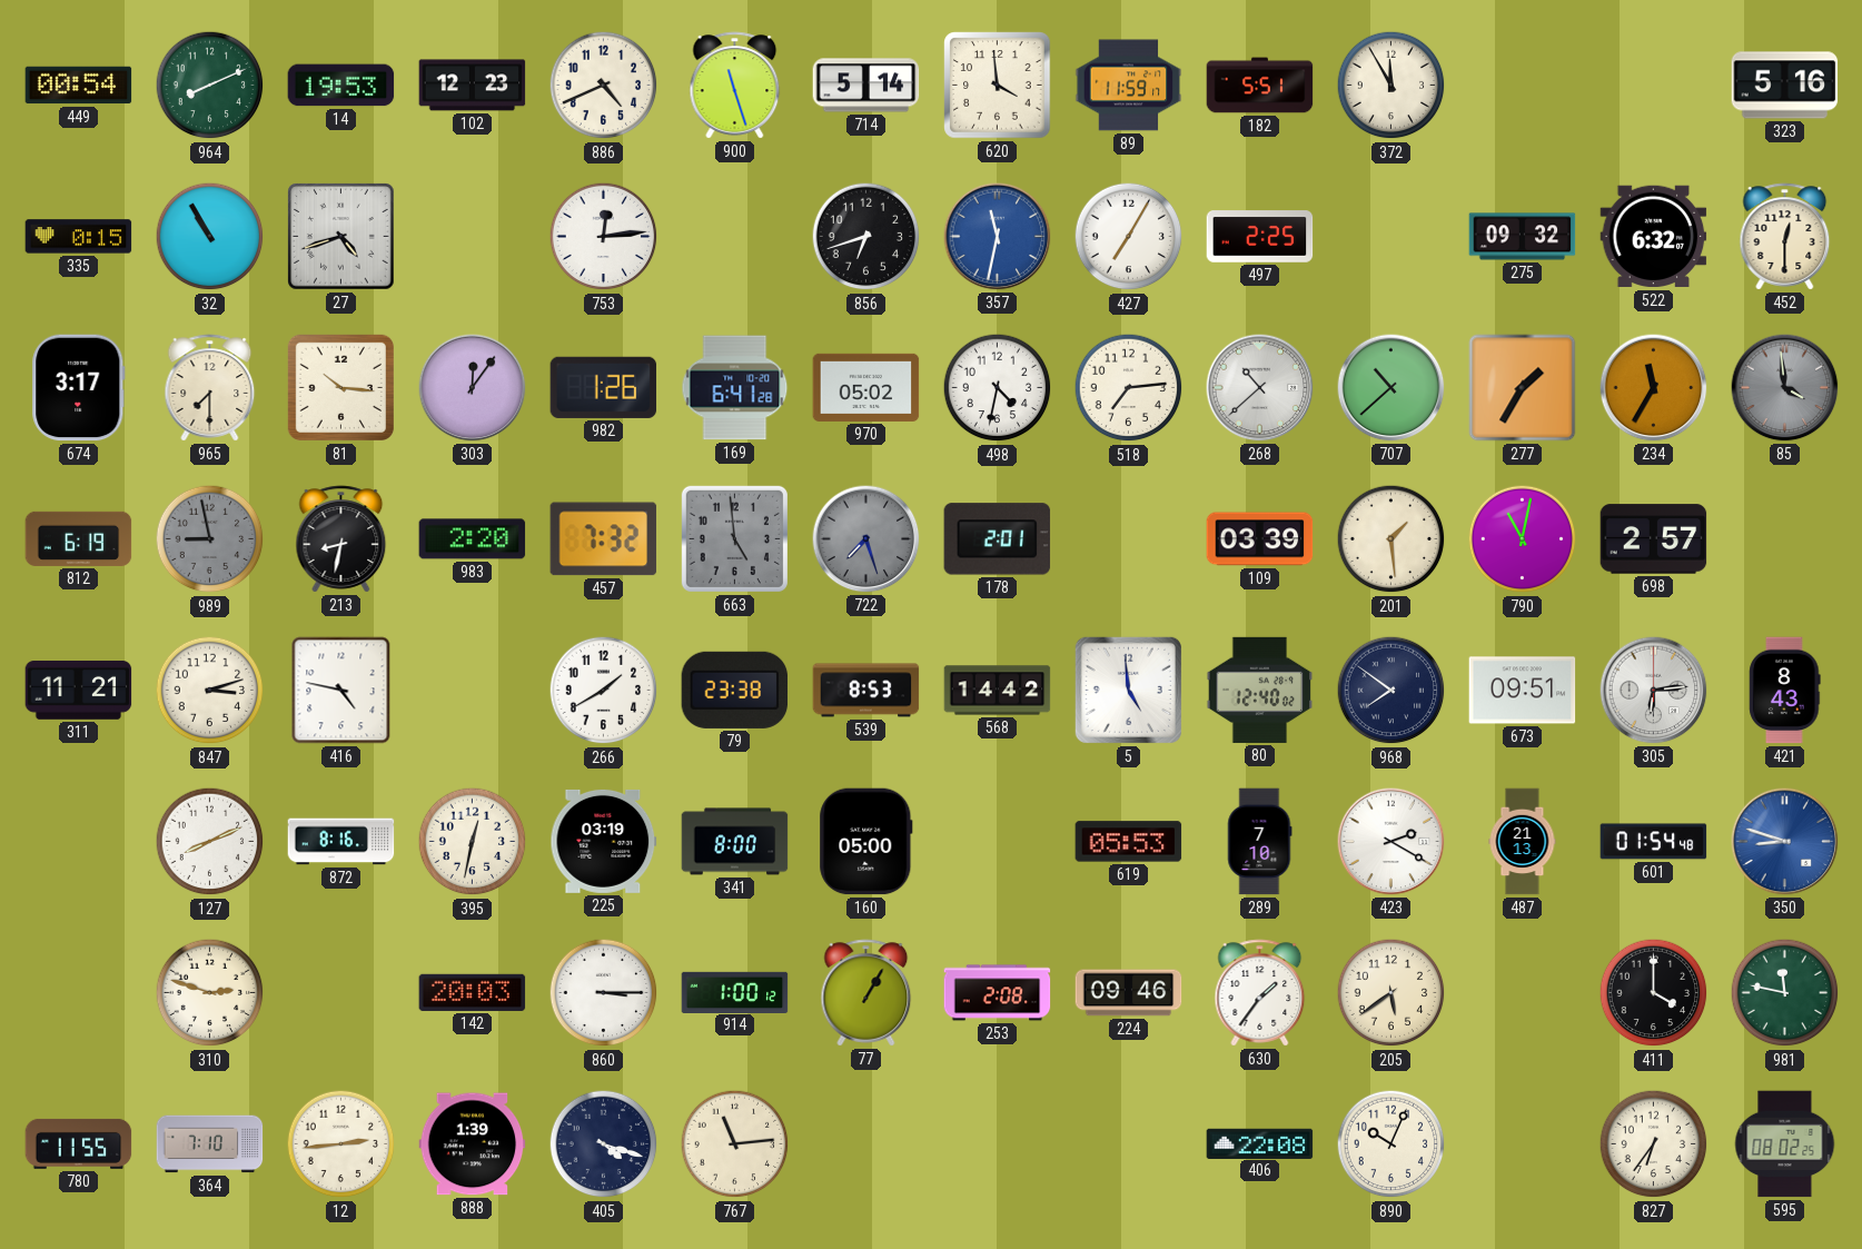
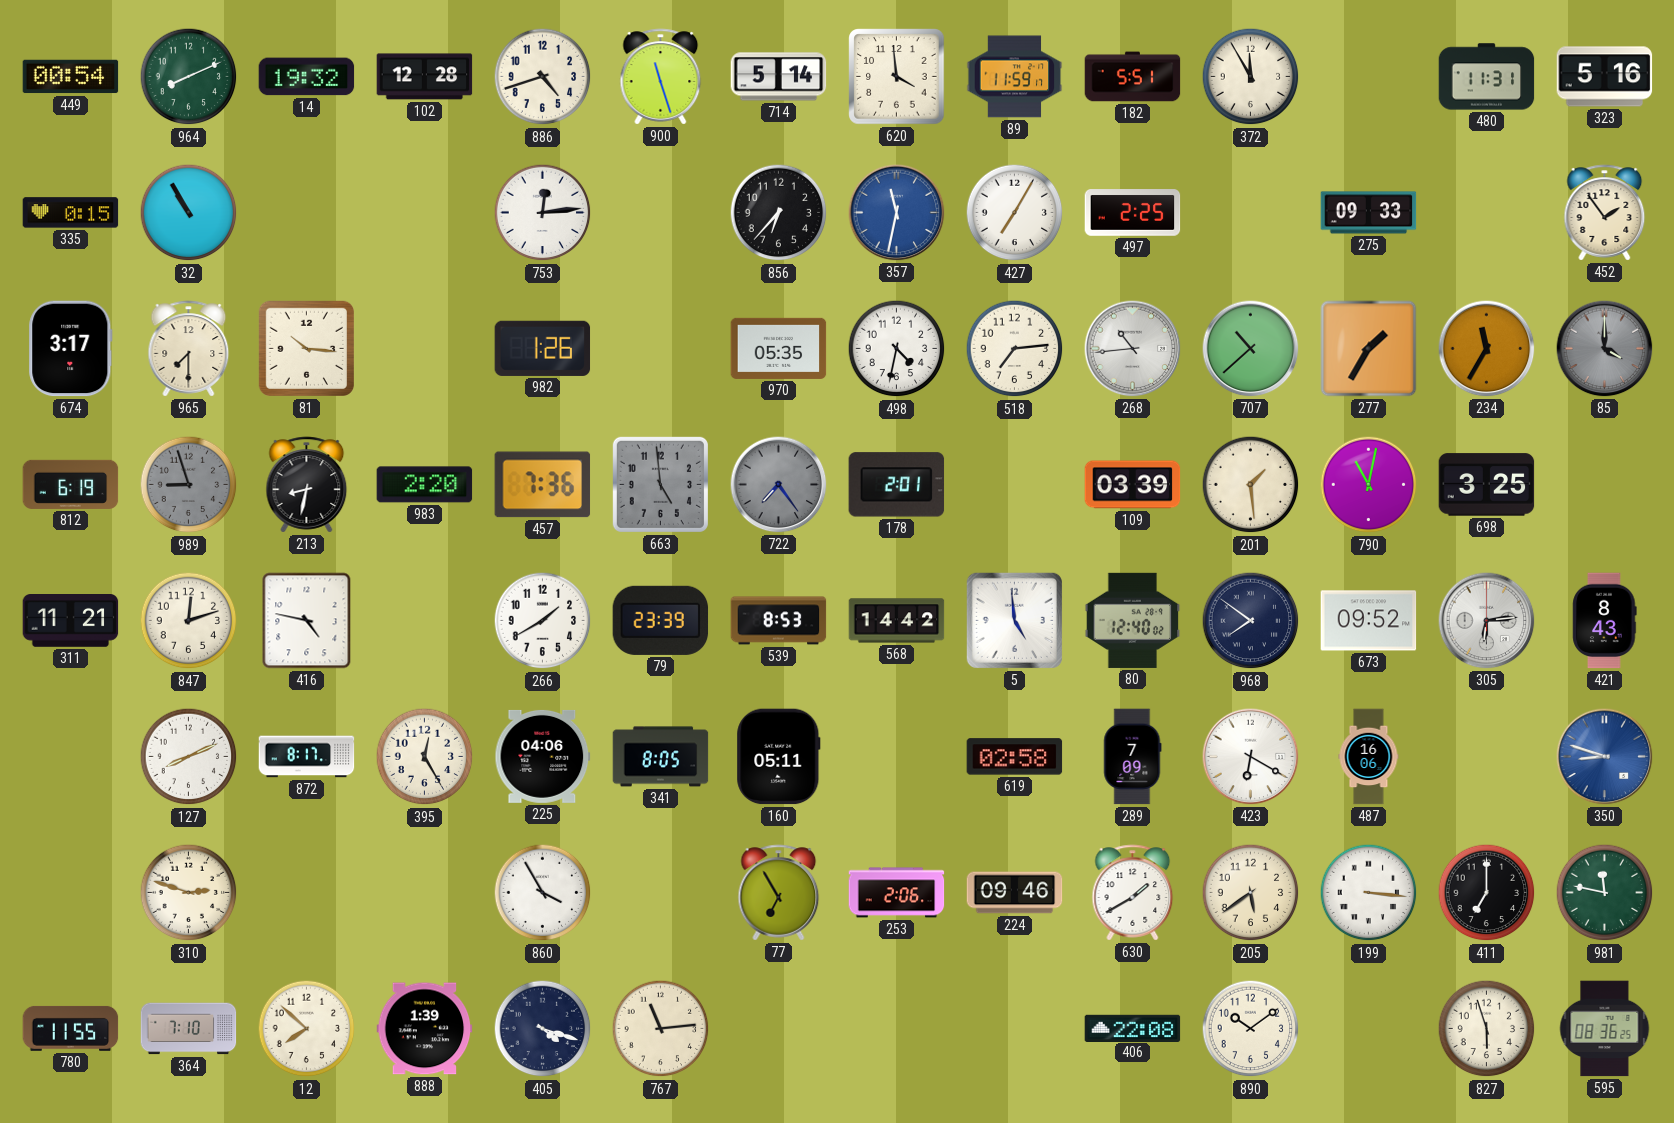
14: 19:53 -> 19:32 (307, 77)
102: 12:23 -> 12:28 (425, 77)
886: 4:41 -> 4:42 (543, 77)
480: none -> 11:31 (1487, 77)
27: 4:42 -> none (341, 237)
856: 6:42 -> 6:37 (779, 213)
275: 09:32 -> 09:33 (1369, 213)
522: 6:32 -> none (1654, 237)
452: 12:30 -> 1:54 (1605, 213)
303: 12:06 -> none (473, 388)
169: 6:41 -> none (735, 388)
970: 05:02 -> 05:35 (779, 348)
268: 10:38 -> 10:44 (1133, 349)
85: 3:59 -> 4:00 (1605, 349)
989: 8:58 -> 8:57 (189, 485)
457: 7:32 -> 7:36 (543, 485)
722: 7:27 -> 7:24 (779, 485)
698: 2:57 -> 3:25 (1487, 485)
847: 3:12 -> 12:12 (189, 621)
79: 23:38 -> 23:39 (661, 620)
673: 09:51 -> 09:52 (1369, 621)
872: 8:16 -> 8:17 (307, 757)
395: 12:32 -> 12:25 (425, 757)
225: 03:19 -> 04:06 (543, 756)
341: 8:00 -> 8:05 (661, 757)
160: 05:00 -> 05:11 (779, 757)
619: 05:53 -> 02:58 (1015, 757)
289: 7:10 -> 7:09 (1133, 757)
423: 2:20 -> 6:20 (1251, 757)
487: 21:13 -> 16:06 (1369, 757)
601: 01:54 -> none (1654, 842)
142: 20:03 -> none (473, 992)
860: 3:15 -> 3:55 (543, 893)
914: 1:00 -> none (735, 992)
77: 1:05 -> 6:55 (779, 893)
253: 2:08 -> 2:06 (897, 893)
630: 1:36 -> 1:40 (1133, 893)
199: none -> 3:16 (1369, 893)
411: 4:00 -> 7:00 (1487, 893)
12: 2:44 -> 7:52 (307, 1029)
890: 10:04 -> 10:09 (1251, 1029)
827: 6:36 -> 5:57 (1487, 1029)
595: 08:02 -> 08:36 (1605, 1029)
